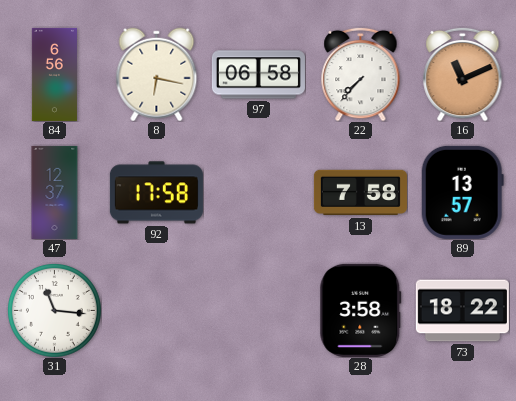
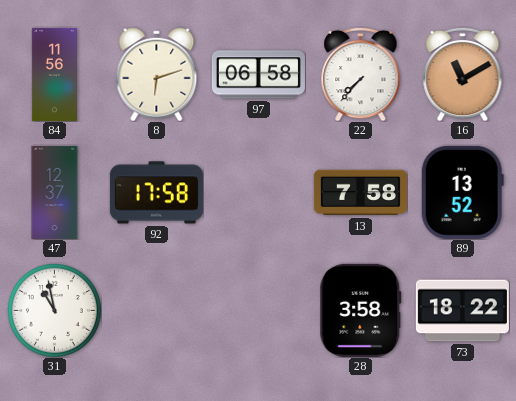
84: 6:56 -> 11:56 (54, 74)
8: 6:17 -> 6:12 (157, 74)
16: 11:11 -> 11:10 (463, 74)
89: 13:57 -> 13:52 (462, 192)
31: 11:16 -> 10:58 (55, 311)
